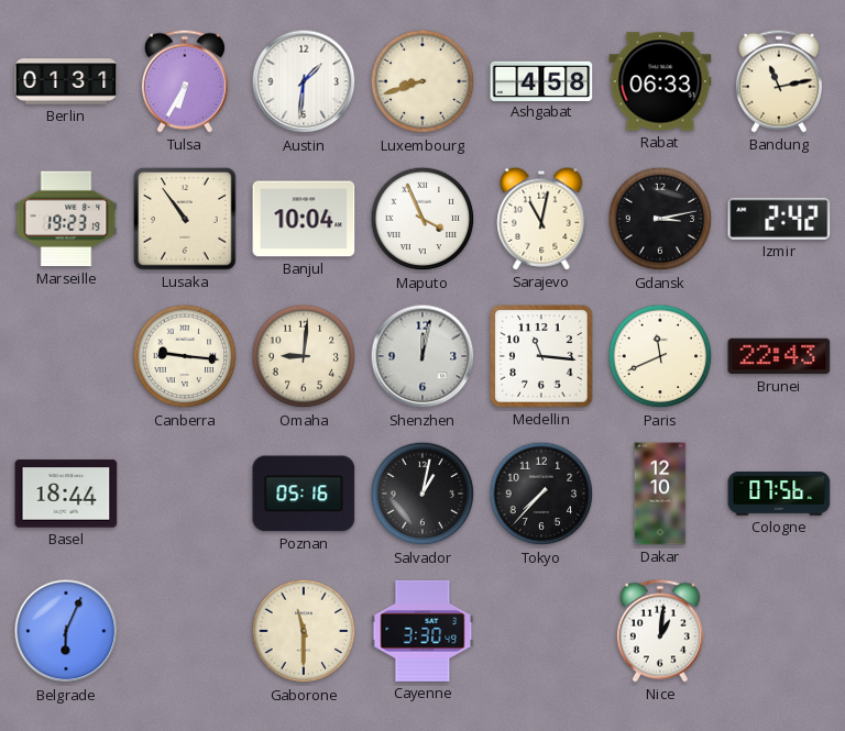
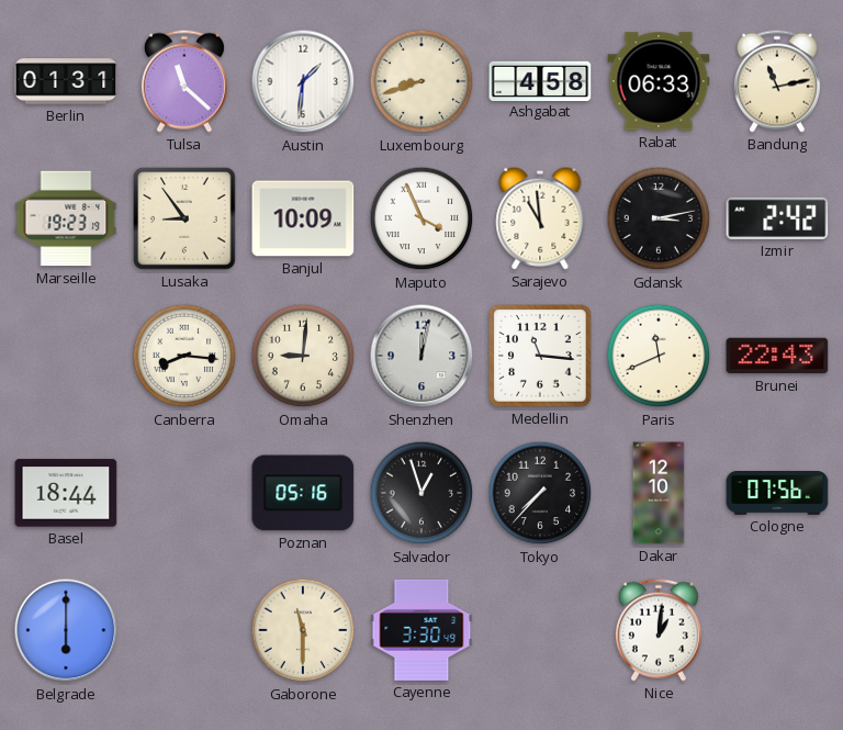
Tulsa: 6:35 -> 11:22 (184, 81)
Lusaka: 10:54 -> 8:54 (184, 218)
Banjul: 10:04 -> 10:09 (303, 218)
Sarajevo: 11:02 -> 10:59 (540, 218)
Canberra: 9:16 -> 8:16 (184, 356)
Salvador: 1:02 -> 12:57 (421, 493)
Belgrade: 6:04 -> 6:00 (66, 630)
